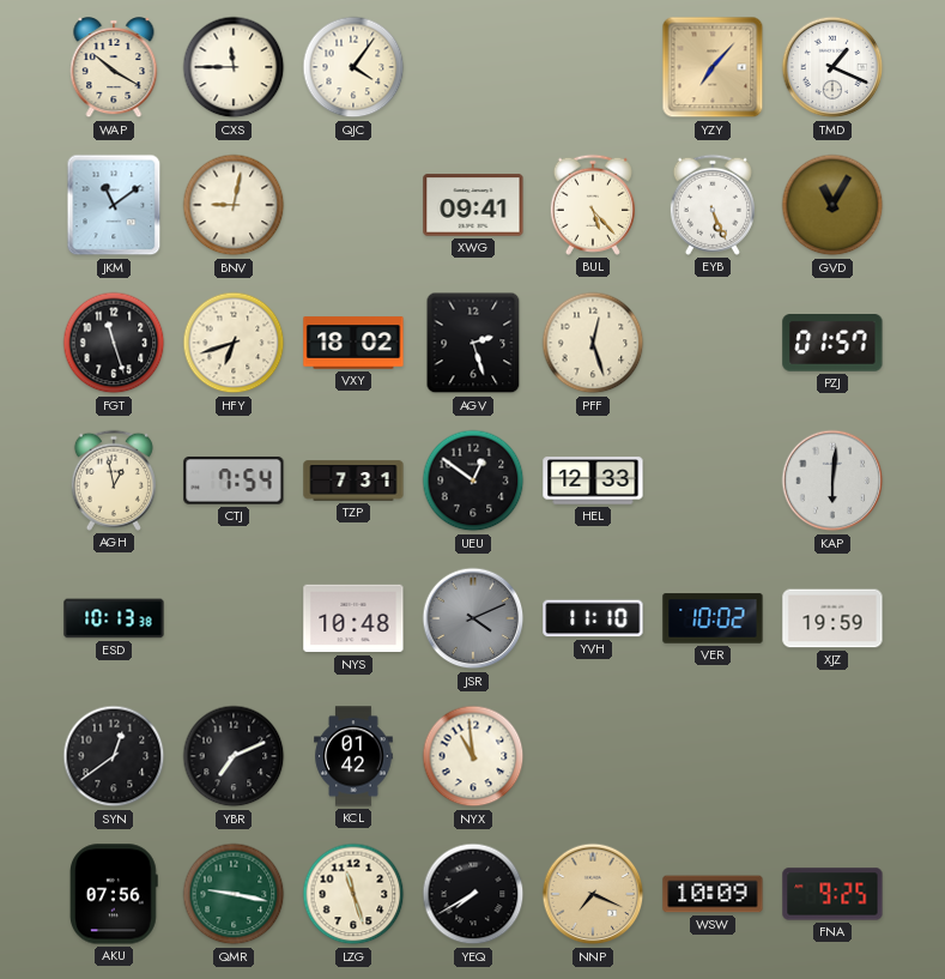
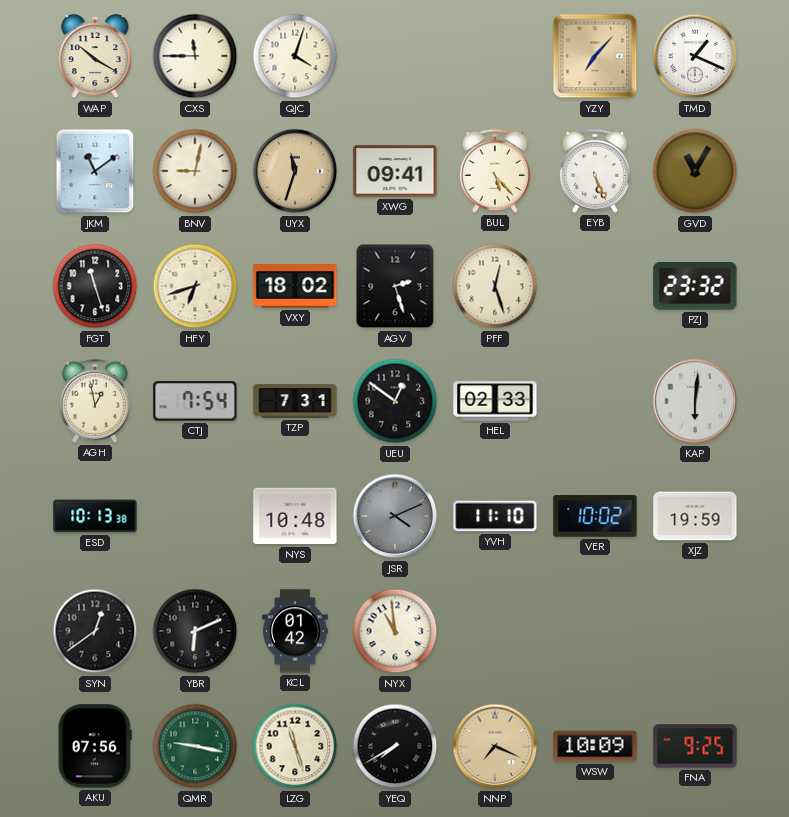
QJC: 4:06 -> 4:03 (295, 56)
UYX: none -> 11:33 (295, 171)
PZJ: 01:57 -> 23:32 (695, 287)
HEL: 12:33 -> 02:33 (495, 401)
YBR: 7:11 -> 6:11 (195, 631)
